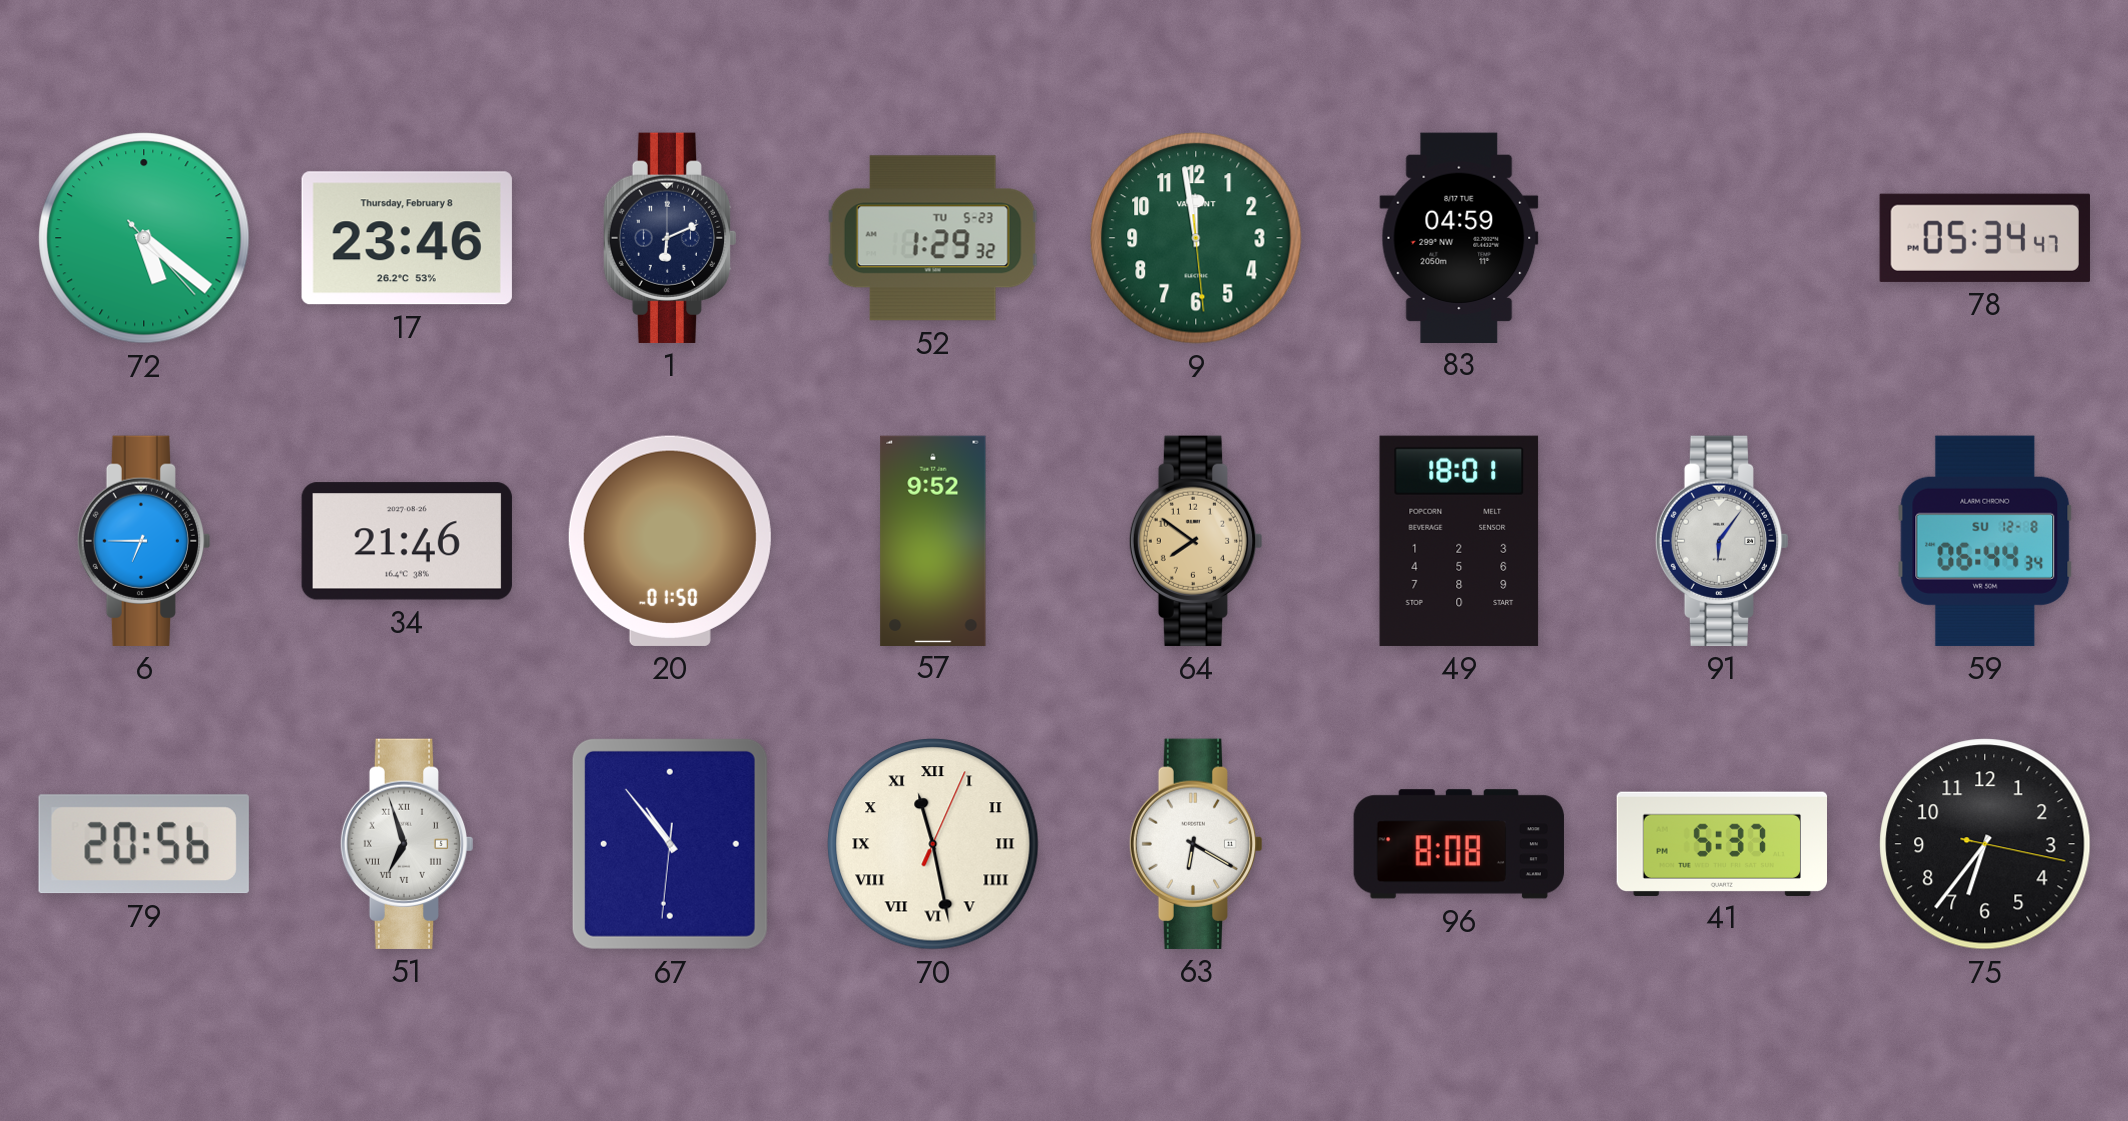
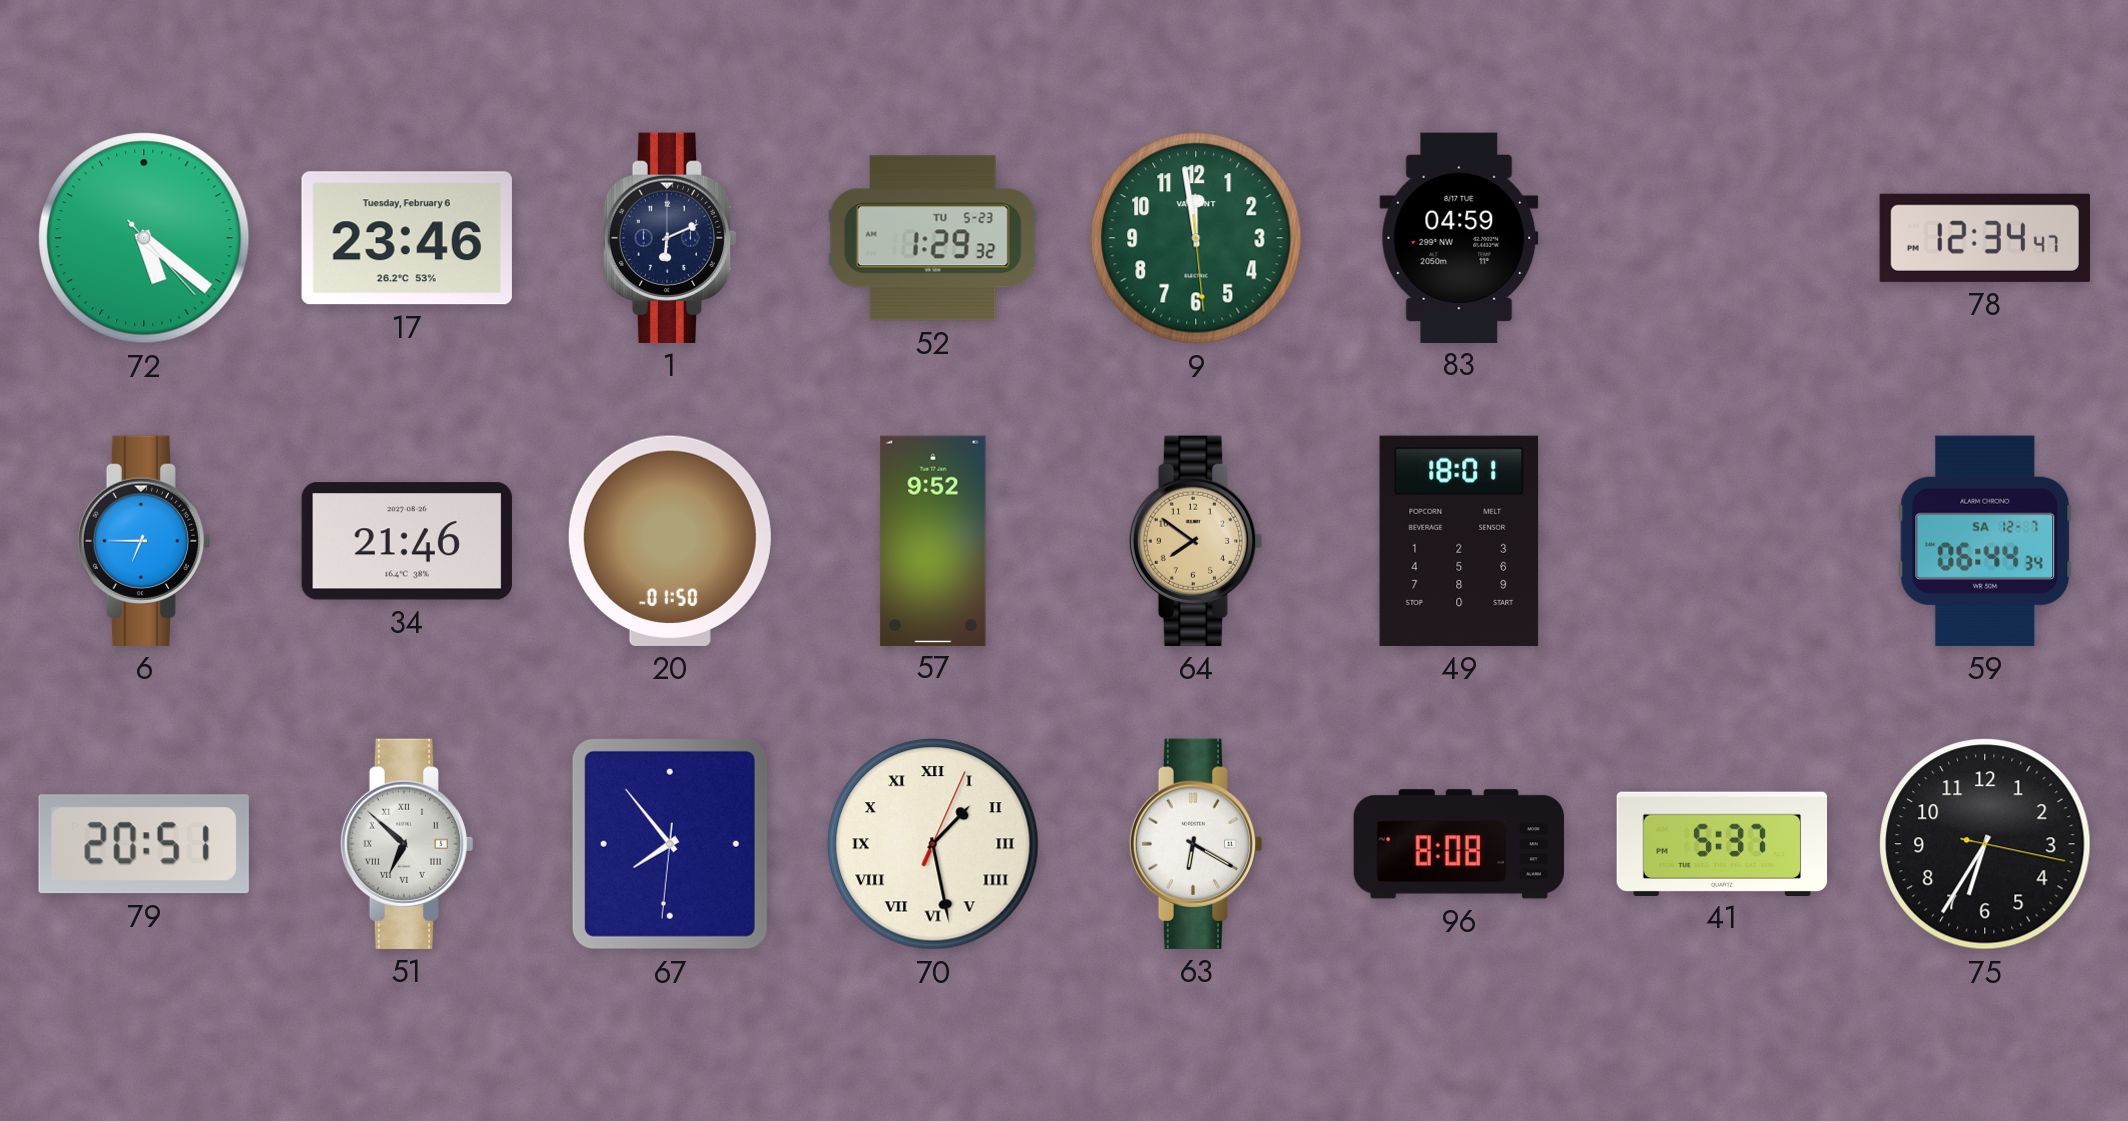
17 date: Thursday, February 8 -> Tuesday, February 6 (407, 238)
78: 05:34 -> 12:34 (1985, 238)
91: 6:06 -> none (1722, 541)
59 date: SU 12-8 -> SA 12-7 (1985, 541)
79: 20:56 -> 20:51 (144, 844)
51: 6:57 -> 6:52 (407, 844)
67: 10:53 -> 7:53 (670, 844)
70: 11:28 -> 1:28 (933, 844)
75: 6:36 -> 6:35 (1985, 844)
